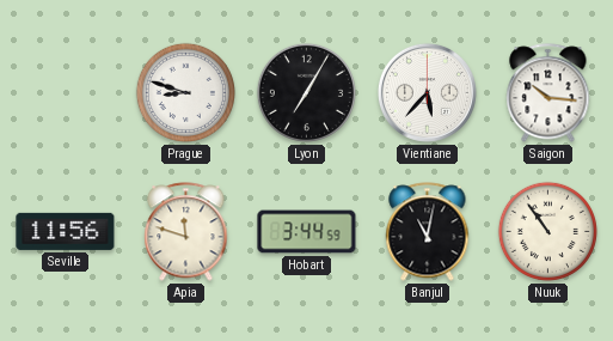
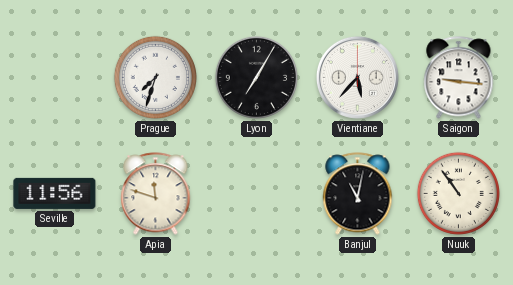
Prague: 8:48 -> 7:33 (155, 77)
Saigon: 10:16 -> 9:16 (459, 78)
Hobart: 3:44 -> none (307, 232)
